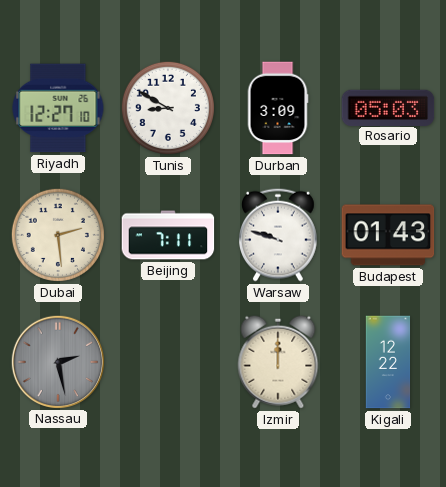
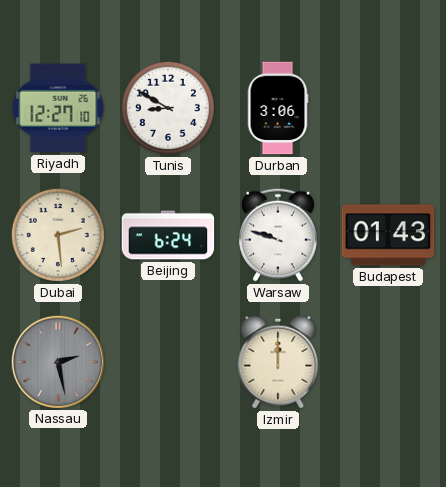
Durban: 3:09 -> 3:06 (278, 108)
Rosario: 05:03 -> none (388, 107)
Beijing: 7:11 -> 6:24 (168, 235)
Kigali: 12:22 -> none (388, 362)
